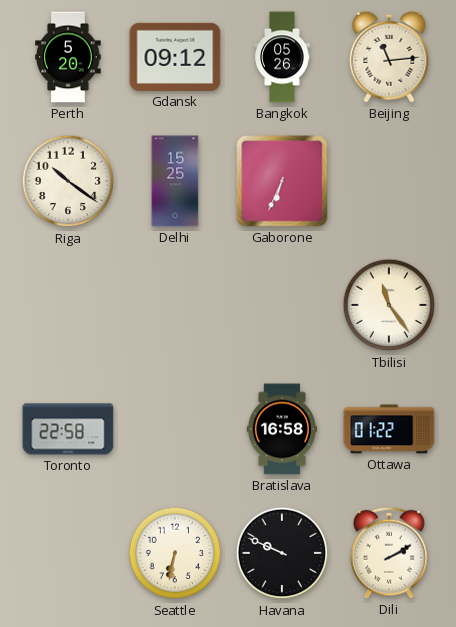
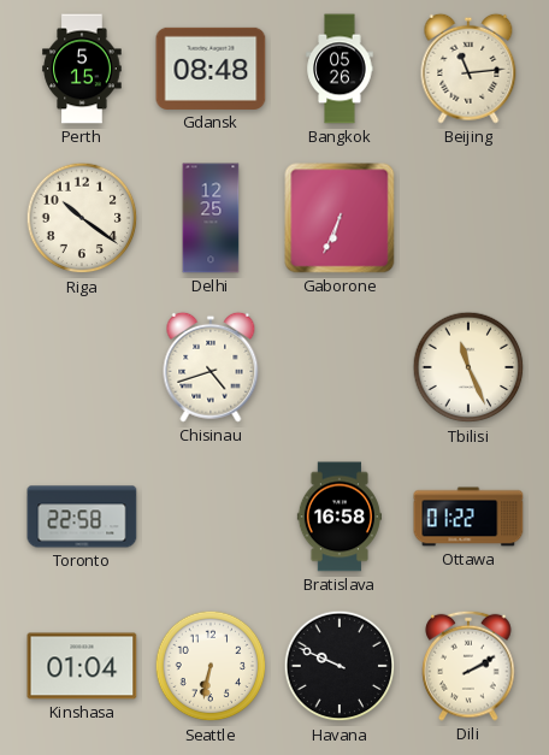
Perth: 5:20 -> 5:15 (82, 69)
Gdansk: 09:12 -> 08:48 (211, 69)
Delhi: 15:25 -> 12:25 (211, 218)
Chisinau: none -> 4:42 (211, 367)
Tbilisi: 11:24 -> 11:26 (468, 367)
Kinshasa: none -> 01:04 (82, 666)
